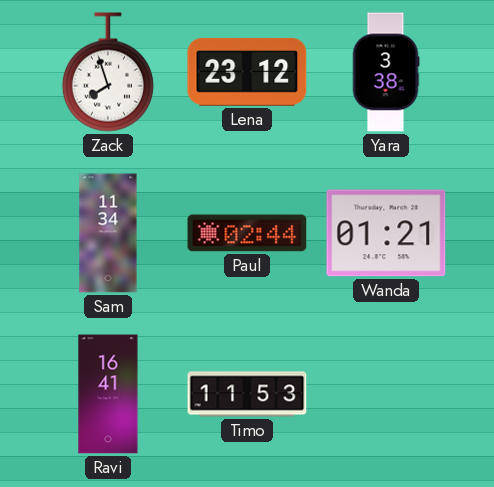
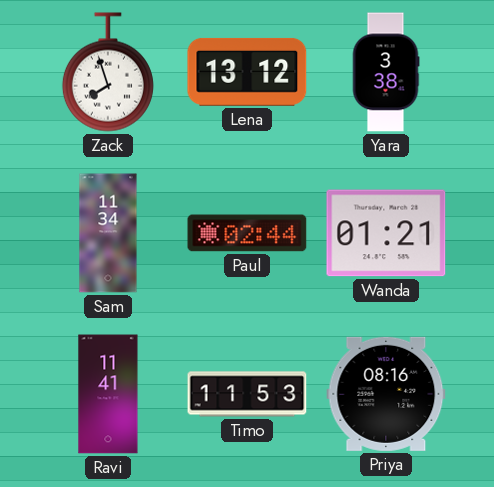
Lena: 23:12 -> 13:12 (247, 72)
Ravi: 16:41 -> 11:41 (108, 394)
Priya: none -> 08:16 (386, 394)
